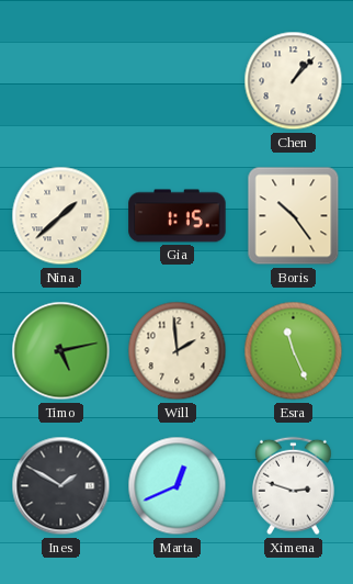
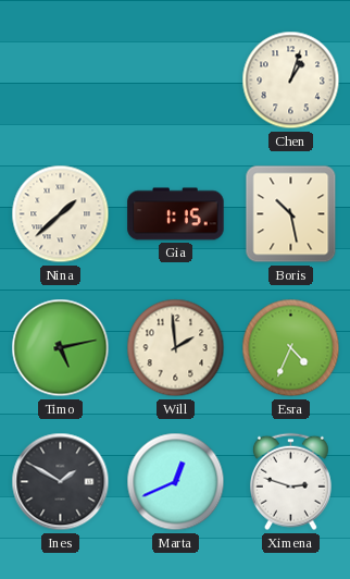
Chen: 1:07 -> 1:03 (291, 81)
Boris: 10:24 -> 10:28 (291, 214)
Esra: 11:26 -> 4:34 (291, 348)
